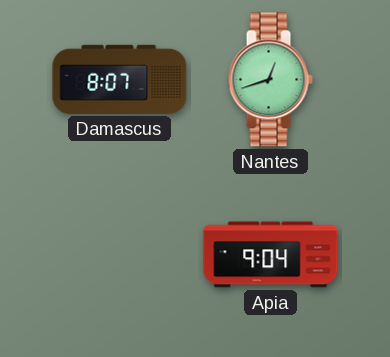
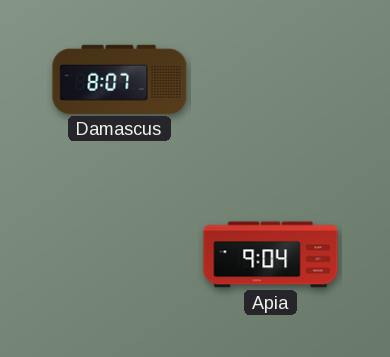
Nantes: 12:42 -> none (270, 80)
